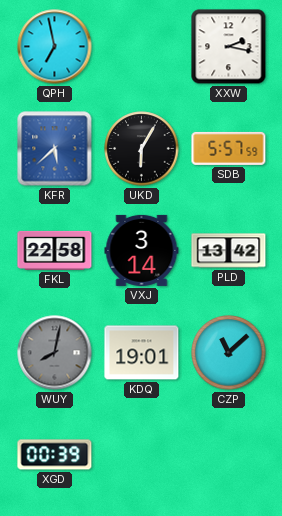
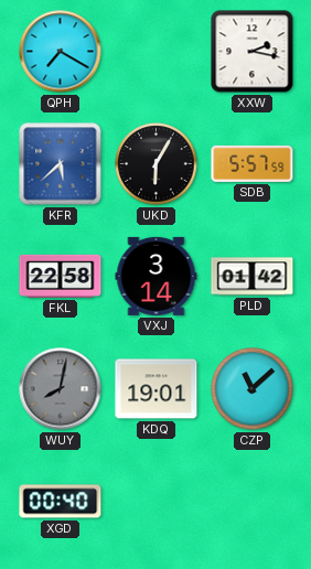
QPH: 6:58 -> 7:20 (61, 52)
PLD: 13:42 -> 01:42 (253, 277)
XGD: 00:39 -> 00:40 (61, 502)
